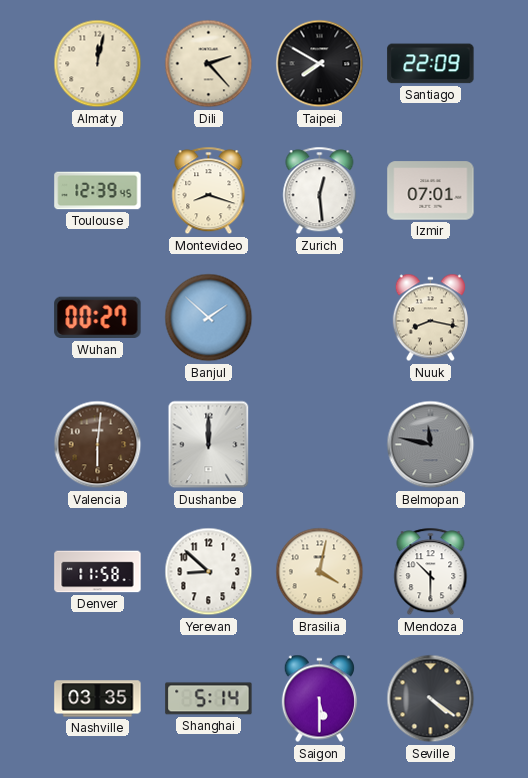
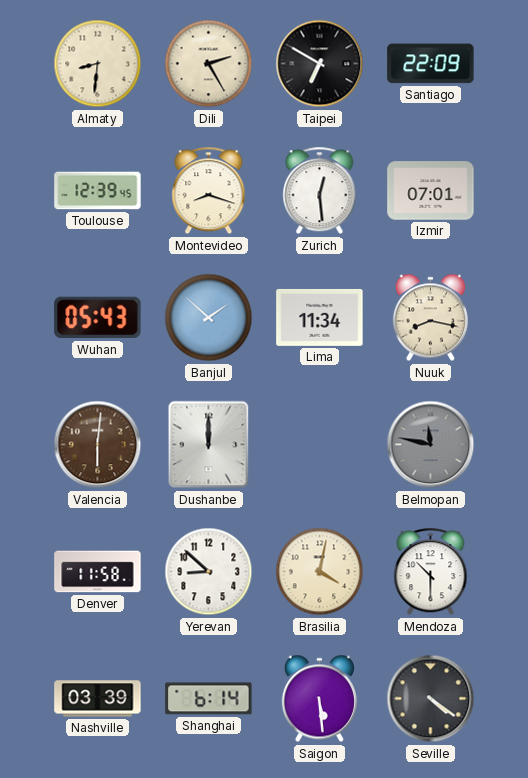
Almaty: 12:02 -> 8:31 (98, 64)
Dili: 2:23 -> 2:25 (209, 64)
Taipei: 7:50 -> 6:50 (320, 64)
Wuhan: 00:27 -> 05:43 (98, 318)
Lima: none -> 11:34 (320, 317)
Nashville: 03:35 -> 03:39 (98, 699)
Shanghai: 5:14 -> 6:14 (209, 699)
Saigon: 5:30 -> 5:29 (319, 699)
